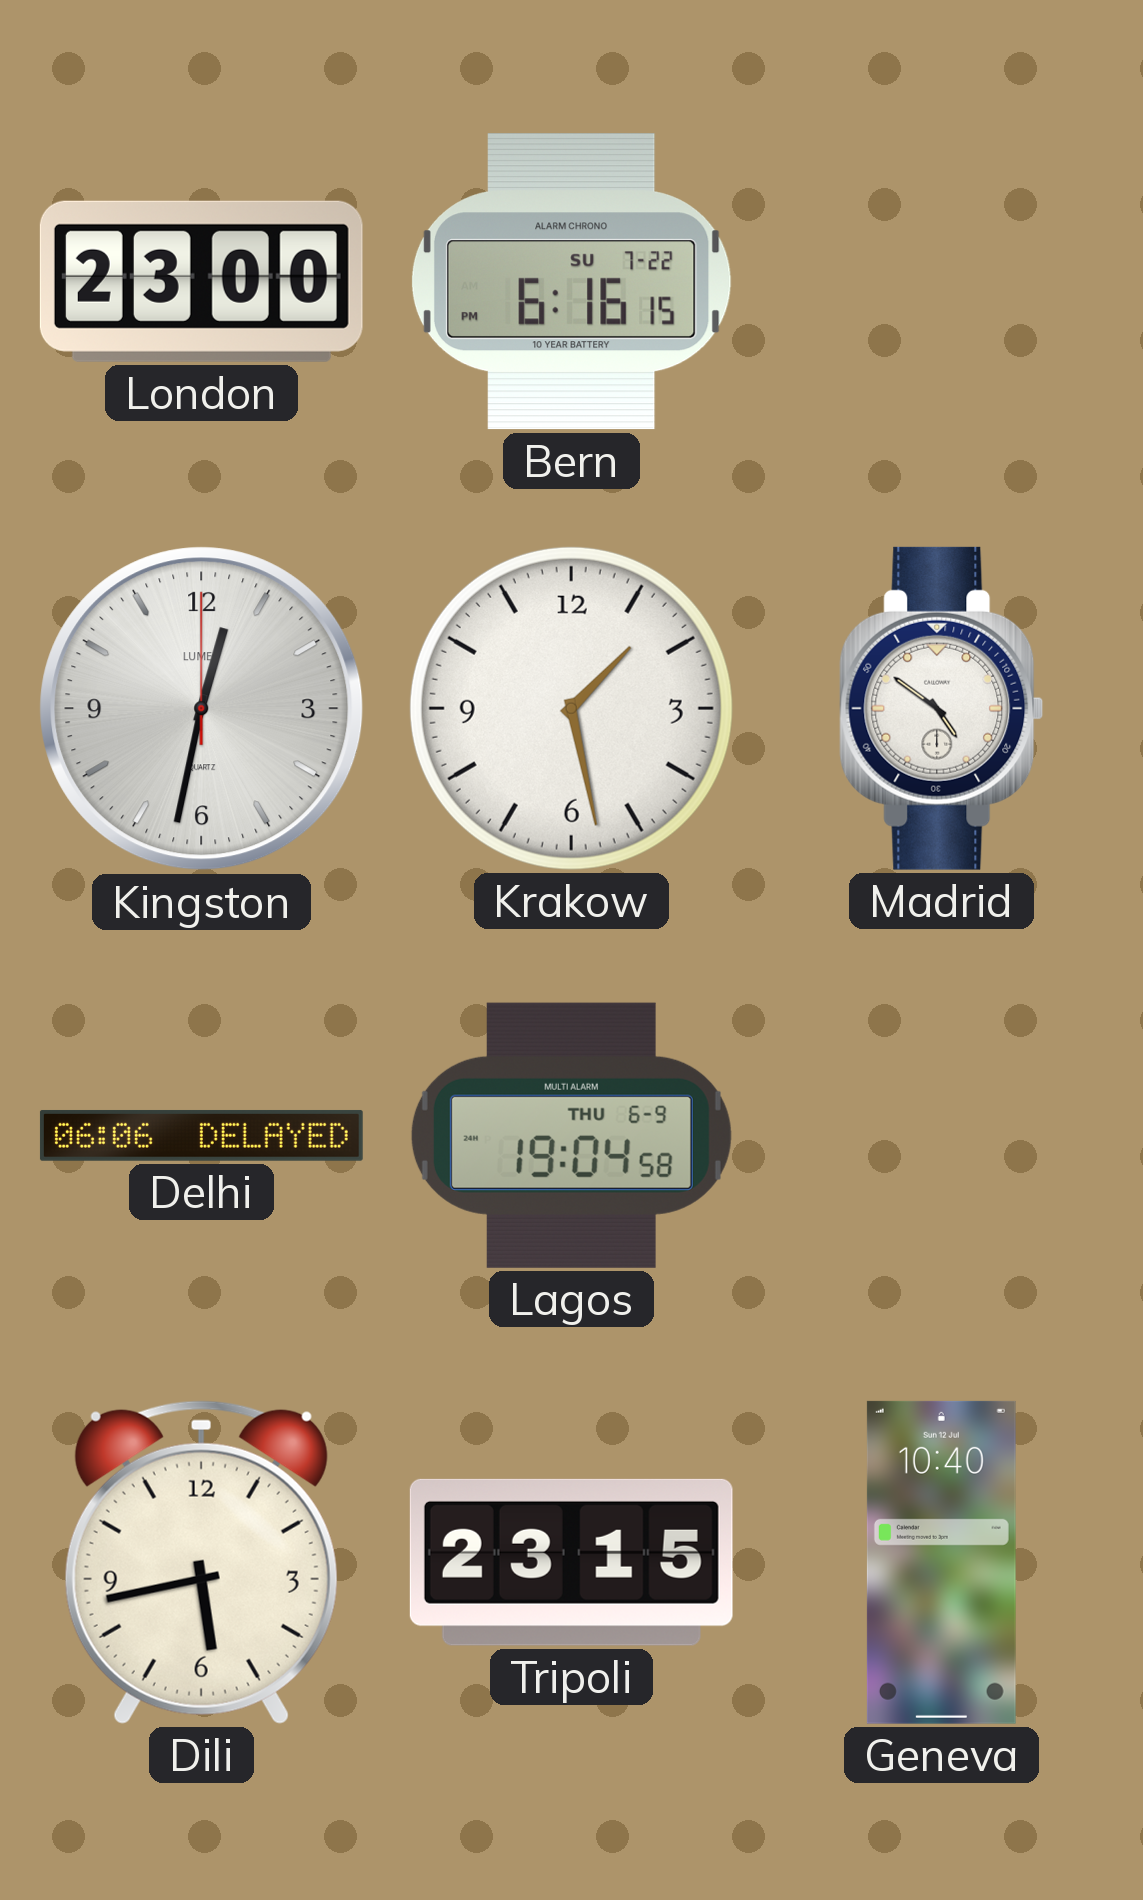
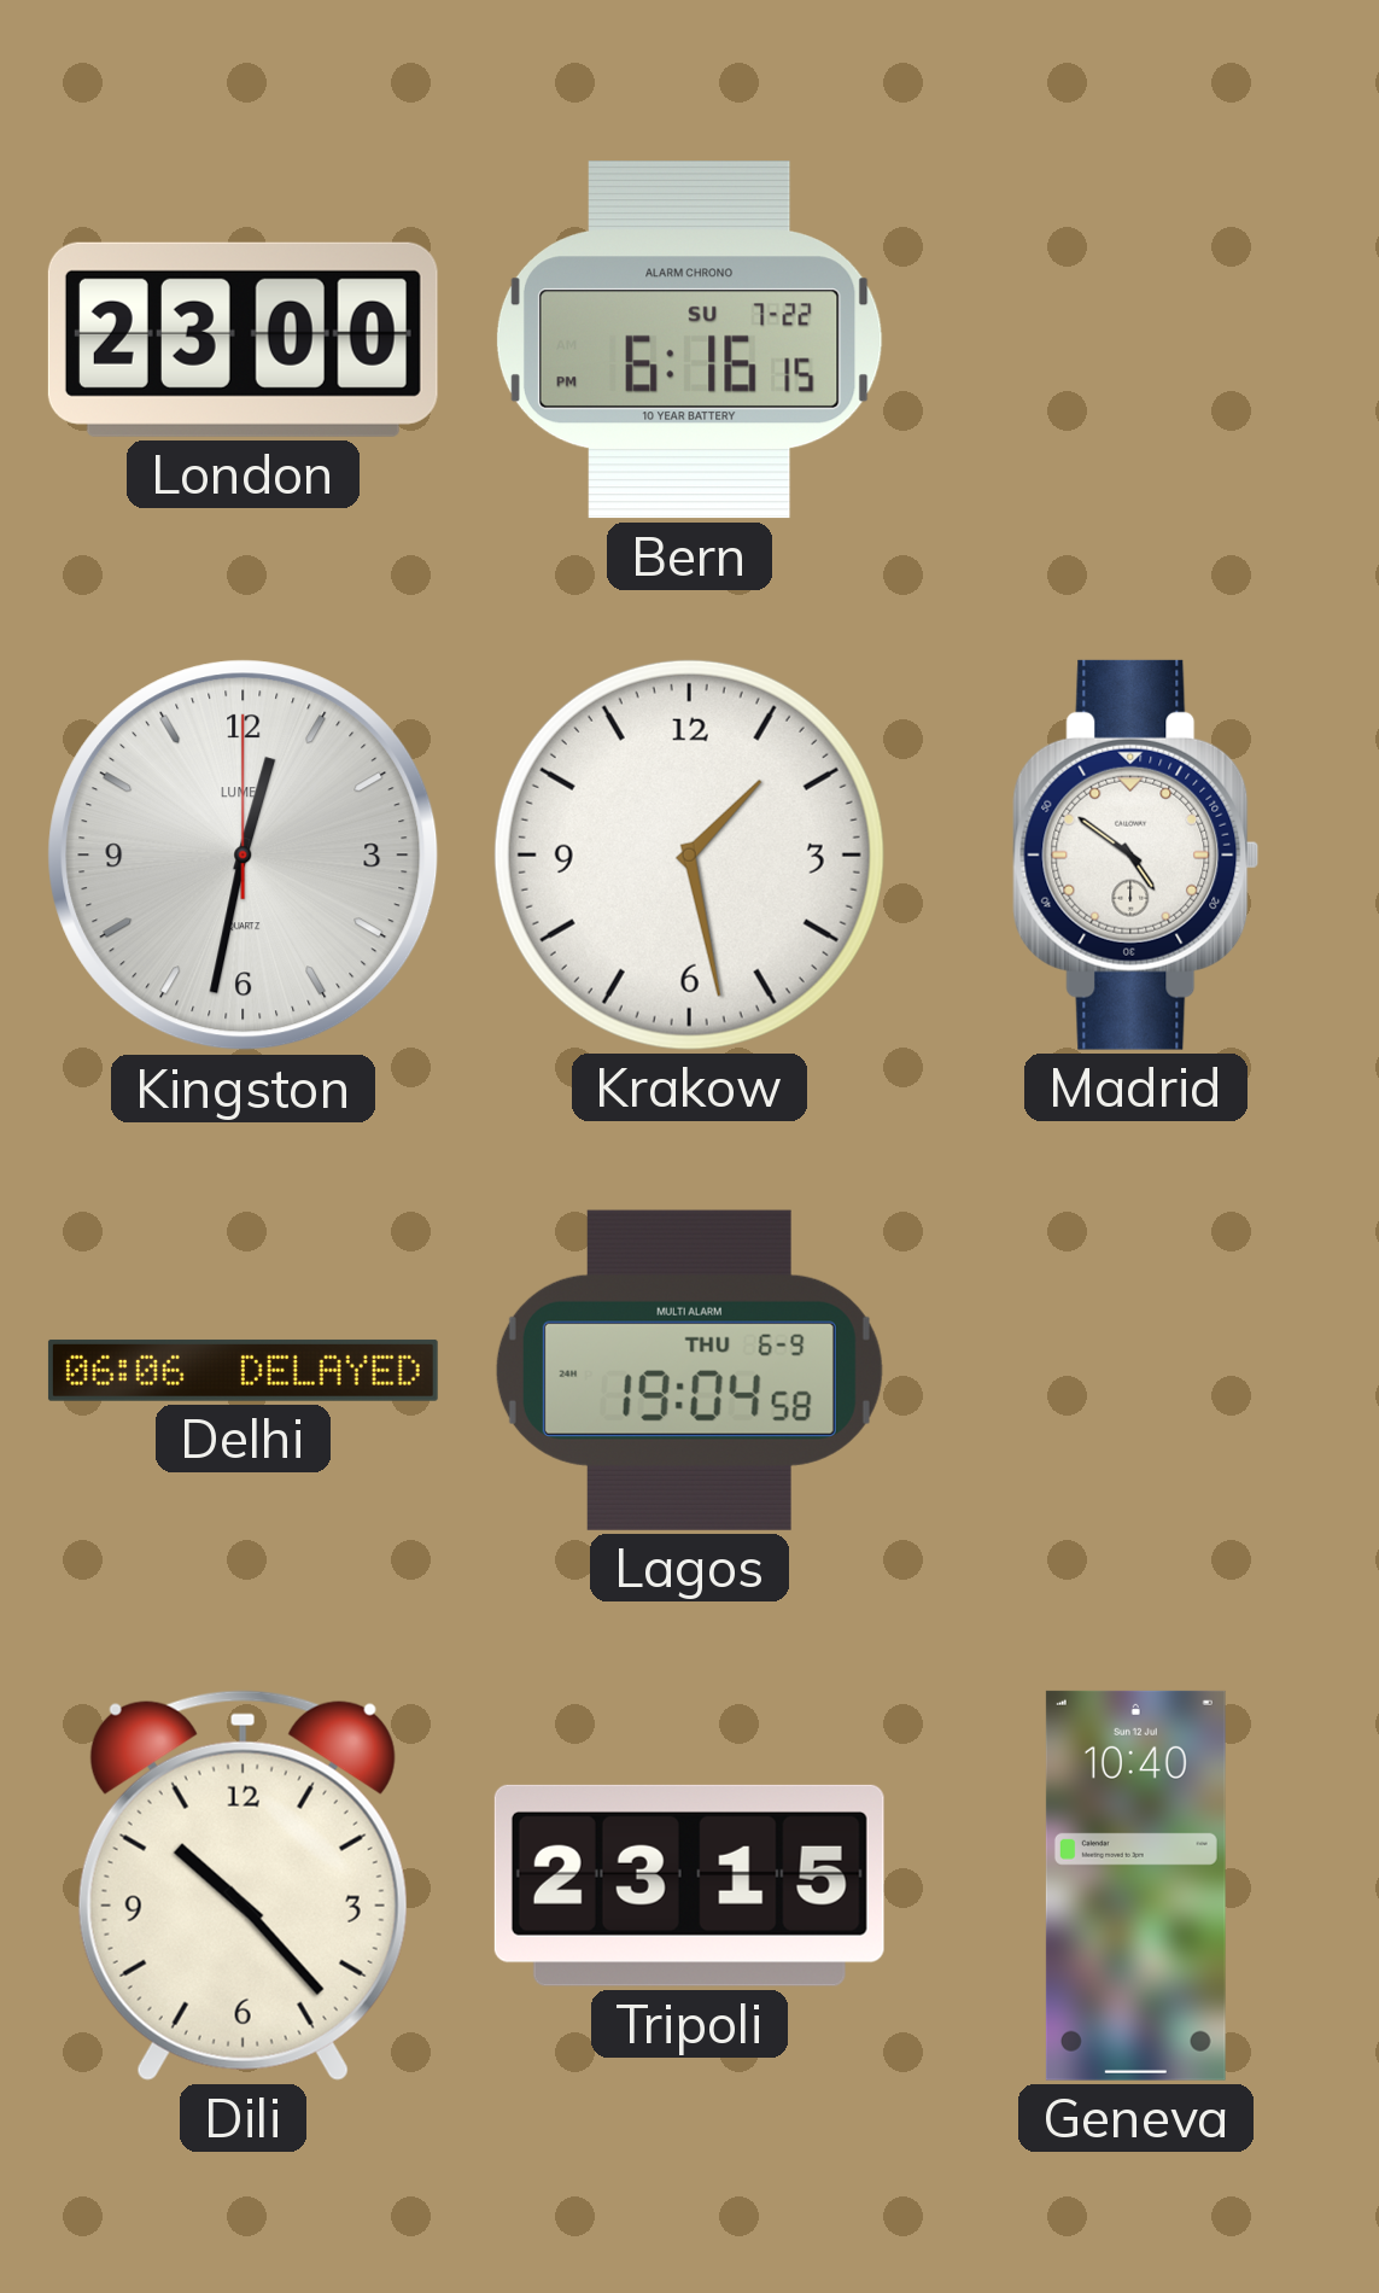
Dili: 5:43 -> 10:23 (243, 1885)
